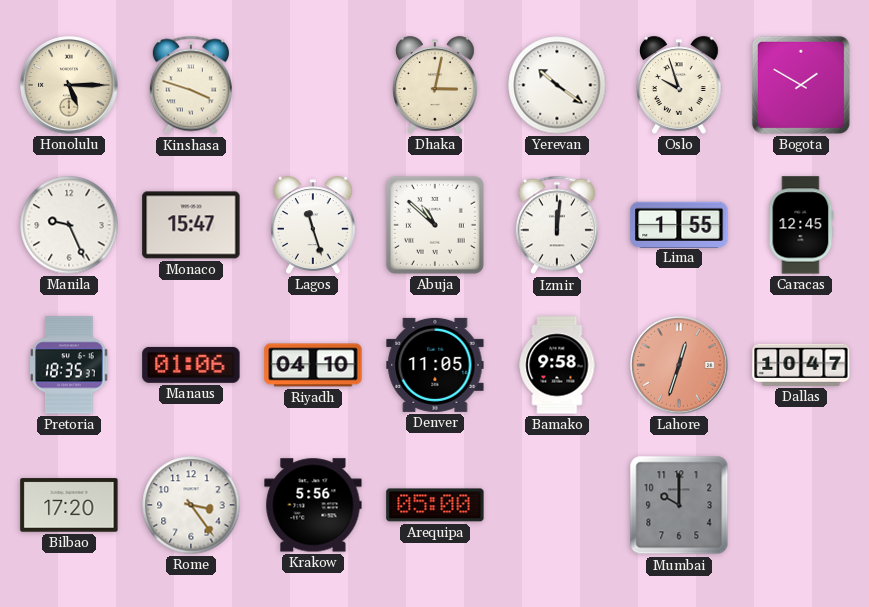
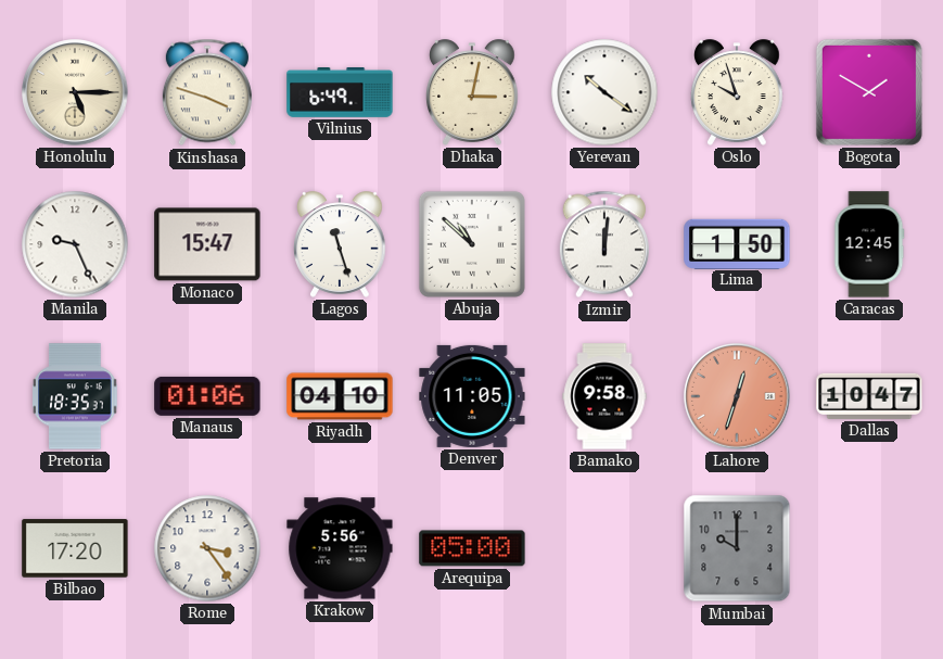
Vilnius: none -> 6:49 (340, 93)
Lima: 1:55 -> 1:50 (737, 243)
